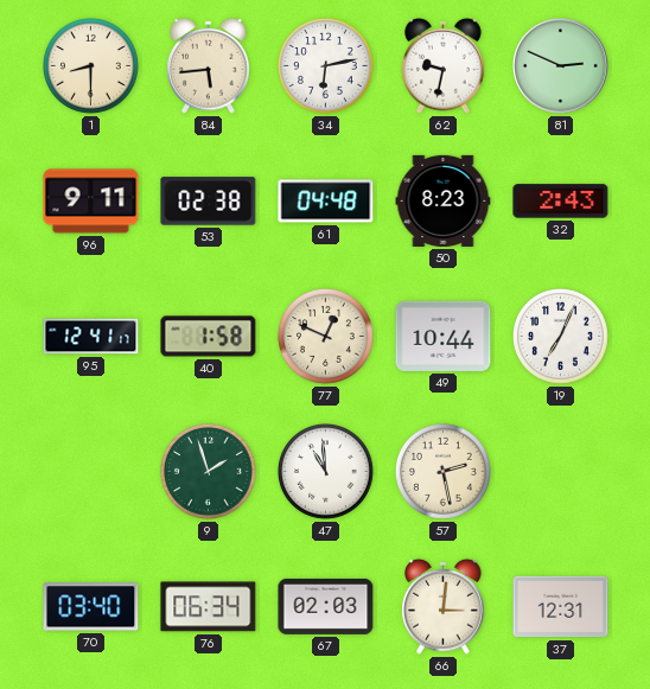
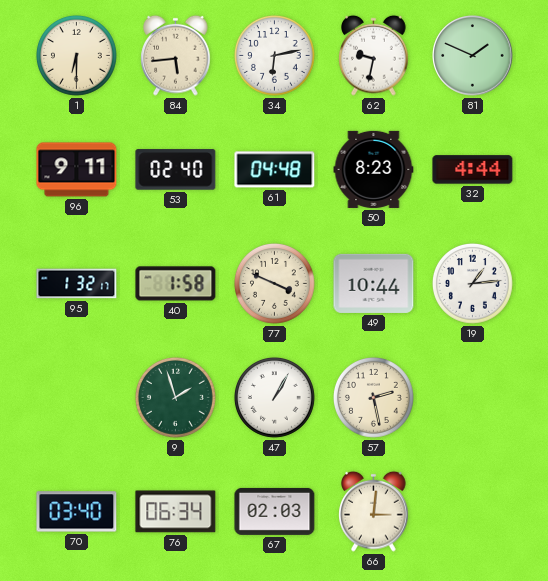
1: 8:30 -> 6:30 (76, 55)
81: 2:49 -> 1:49 (473, 56)
53: 02:38 -> 02:40 (176, 170)
32: 2:43 -> 4:44 (473, 170)
95: 12:41 -> 1:32 (77, 284)
77: 12:49 -> 3:49 (274, 283)
19: 7:04 -> 1:14 (472, 283)
47: 10:59 -> 1:05 (274, 397)
37: 12:31 -> none (561, 607)
